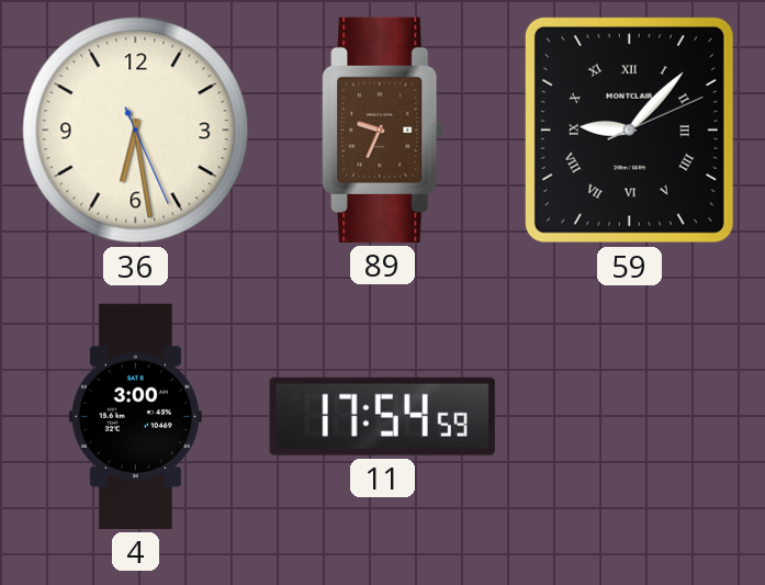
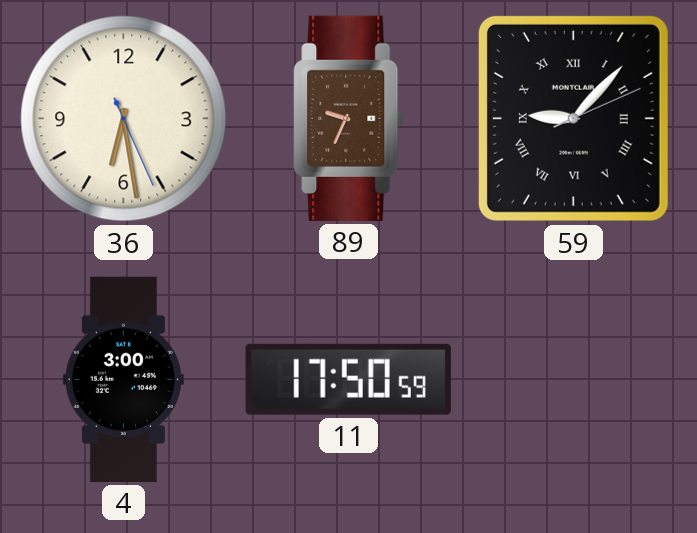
11: 17:54 -> 17:50 (348, 379)
